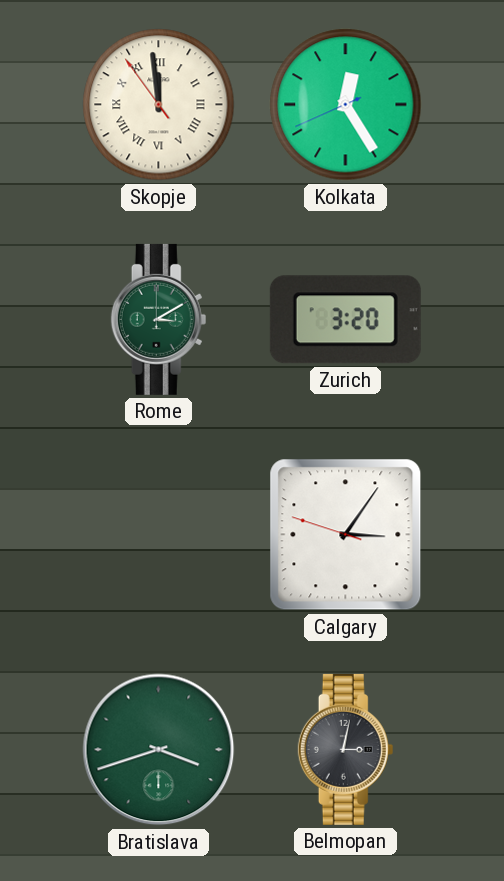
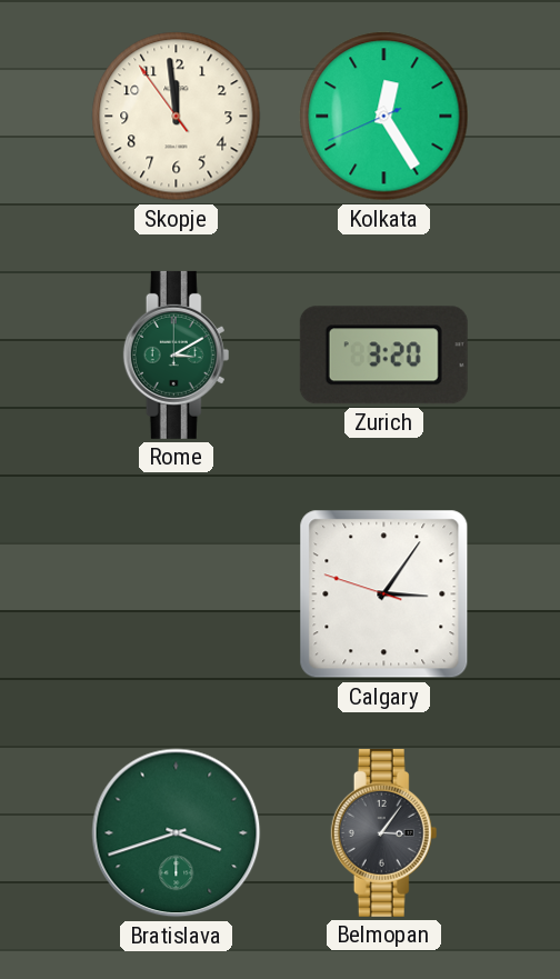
Skopje numerals: Roman -> Arabic (177, 117)
Belmopan: 3:02 -> 3:06 (384, 832)
